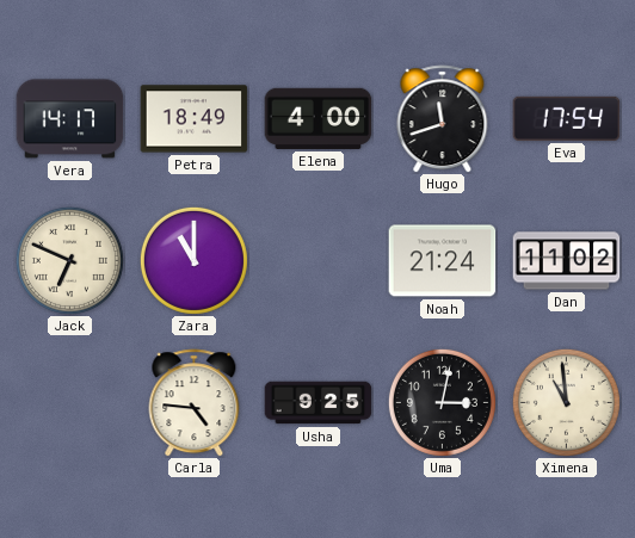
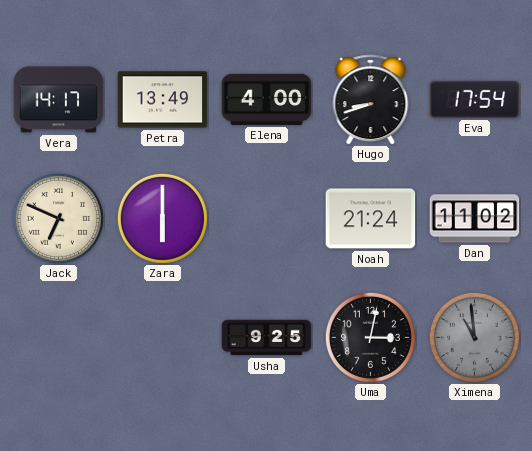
Petra: 18:49 -> 13:49 (163, 100)
Hugo: 11:42 -> 8:42 (371, 100)
Zara: 11:00 -> 6:00 (162, 218)
Carla: 4:46 -> none (195, 403)
Ximena dial: cream -> grey (474, 337)
